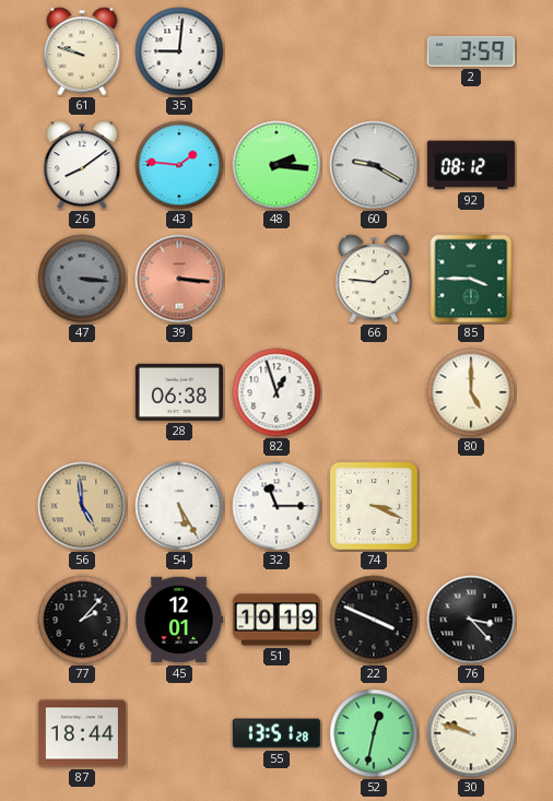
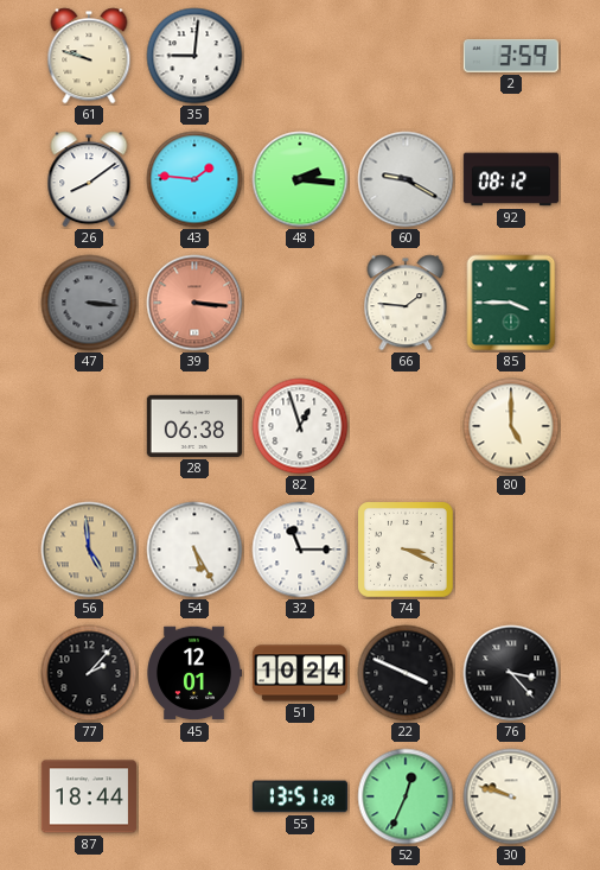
51: 10:19 -> 10:24 (300, 673)
52: 12:32 -> 12:34 (406, 796)
